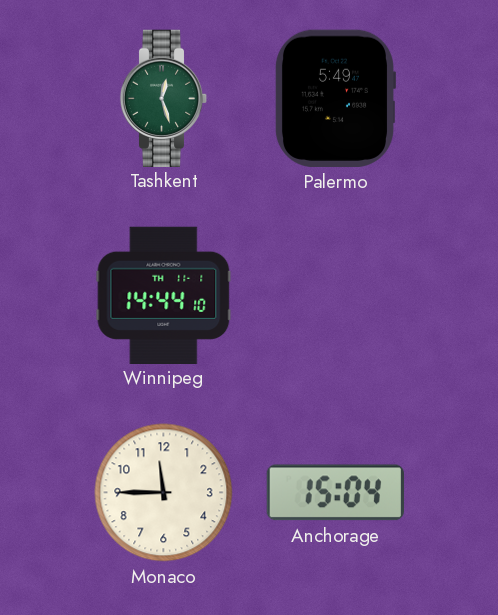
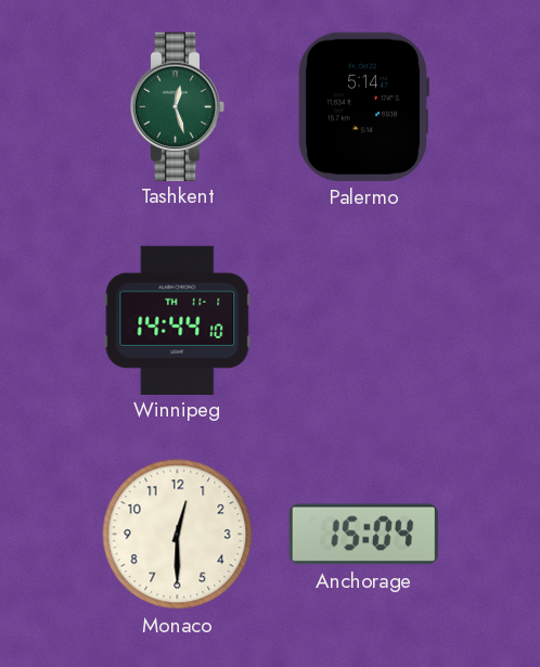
Palermo: 5:49 -> 5:14 (362, 106)
Monaco: 11:45 -> 12:30 (178, 535)
